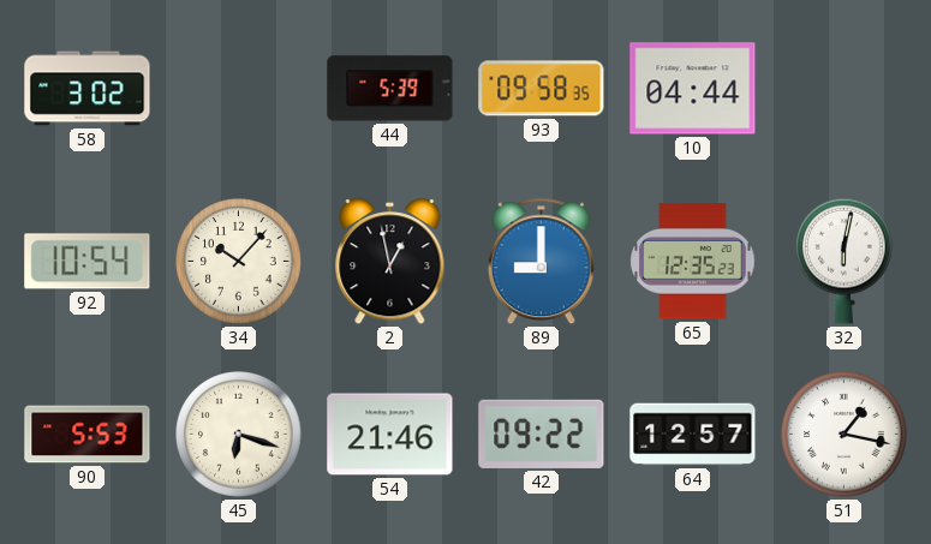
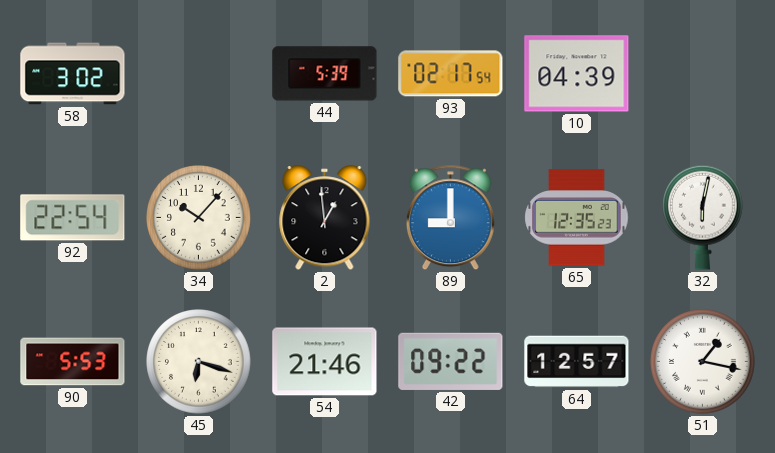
93: 09:58 -> 02:17 (451, 74)
10: 04:44 -> 04:39 (577, 74)
92: 10:54 -> 22:54 (73, 218)
2: 12:58 -> 12:59 (325, 218)
